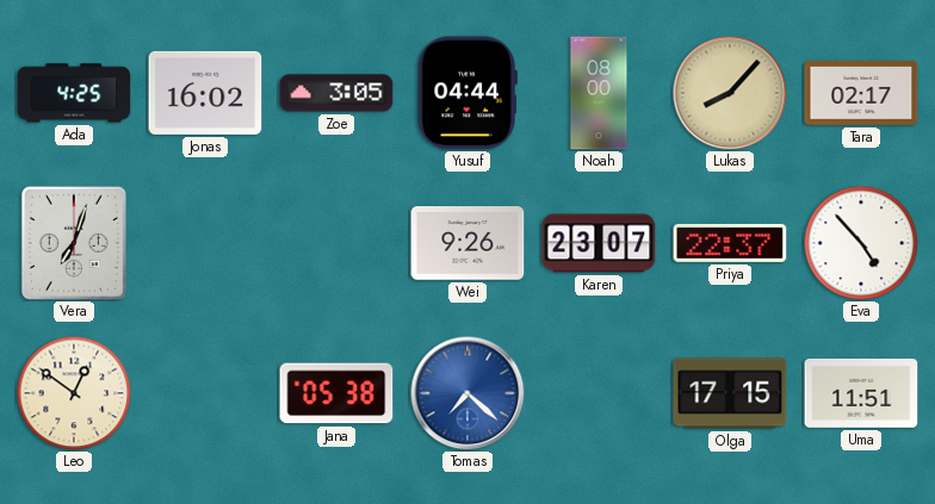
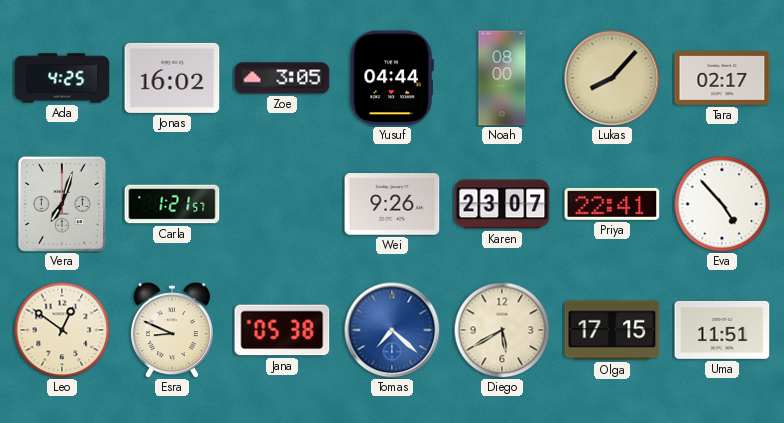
Carla: none -> 1:21 (172, 204)
Priya: 22:37 -> 22:41 (612, 204)
Esra: none -> 8:49 (172, 330)
Diego: none -> 5:40 (502, 330)
